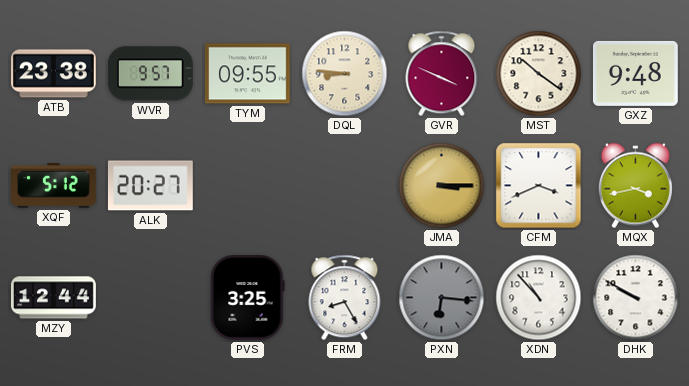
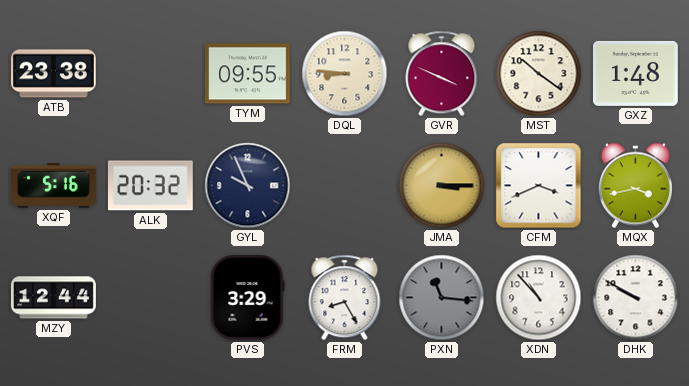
WVR: 9:57 -> none (150, 74)
GXZ: 9:48 -> 1:48 (636, 73)
XQF: 5:12 -> 5:16 (54, 186)
ALK: 20:27 -> 20:32 (150, 186)
GYL: none -> 9:56 (248, 186)
PVS: 3:25 -> 3:29 (248, 298)
PXN: 6:16 -> 11:16 (442, 298)
